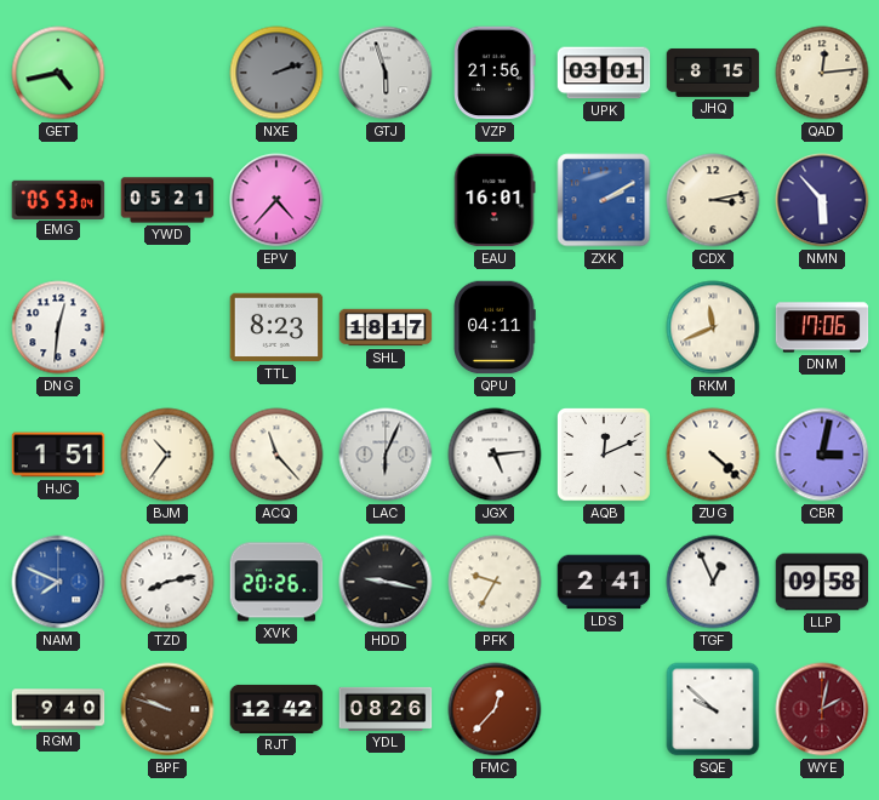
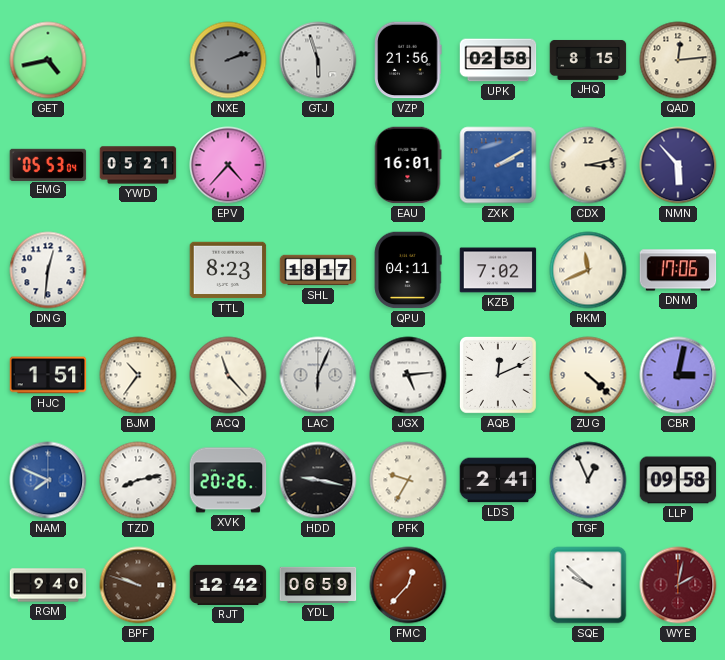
UPK: 03:01 -> 02:58 (498, 60)
KZB: none -> 7:02 (498, 270)
YDL: 08:26 -> 06:59 (318, 585)
